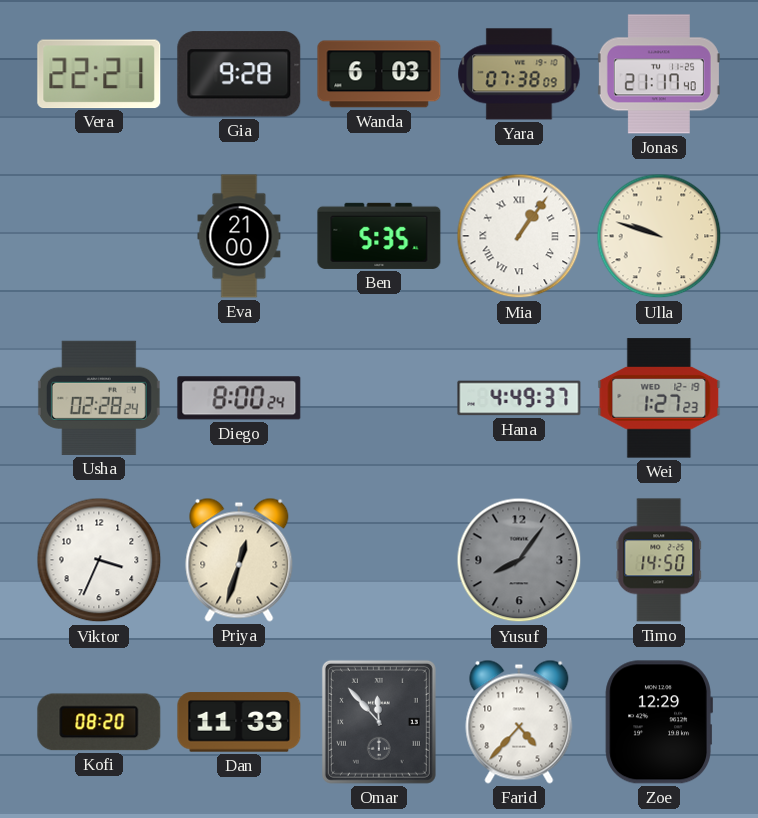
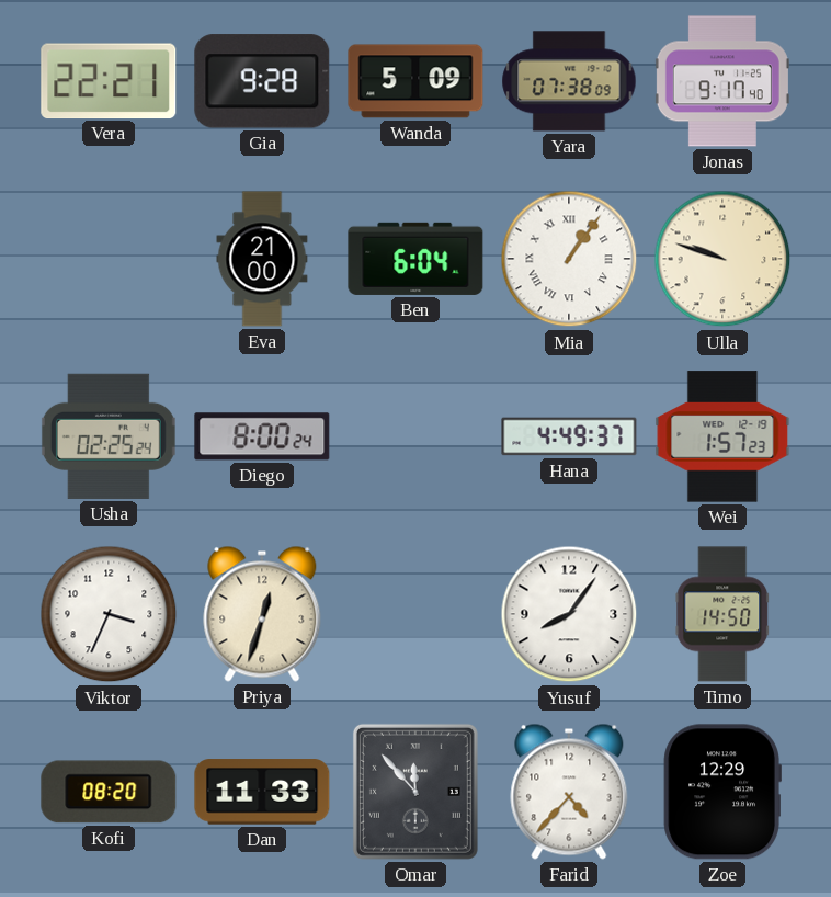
Wanda: 6:03 -> 5:09 (415, 81)
Jonas: 21:17 -> 9:17 (722, 81)
Ben: 5:35 -> 6:04 (415, 259)
Usha: 02:28 -> 02:25 (109, 436)
Wei: 1:27 -> 1:57 (722, 436)
Yusuf dial: grey -> white (569, 614)
